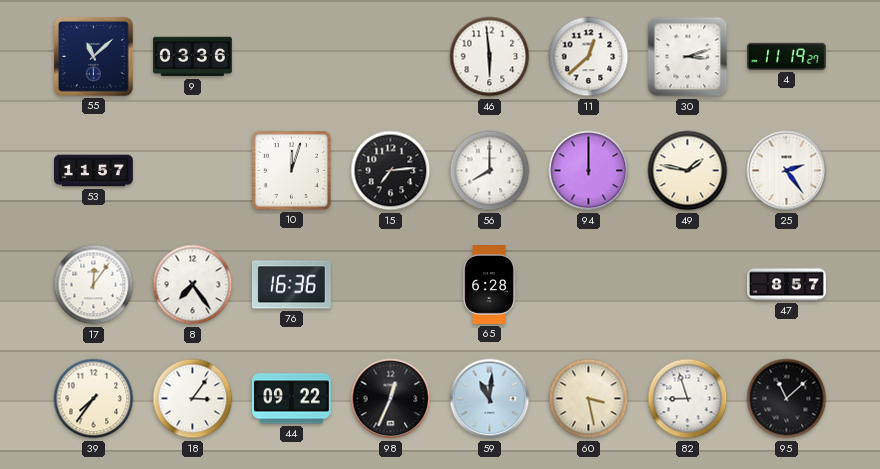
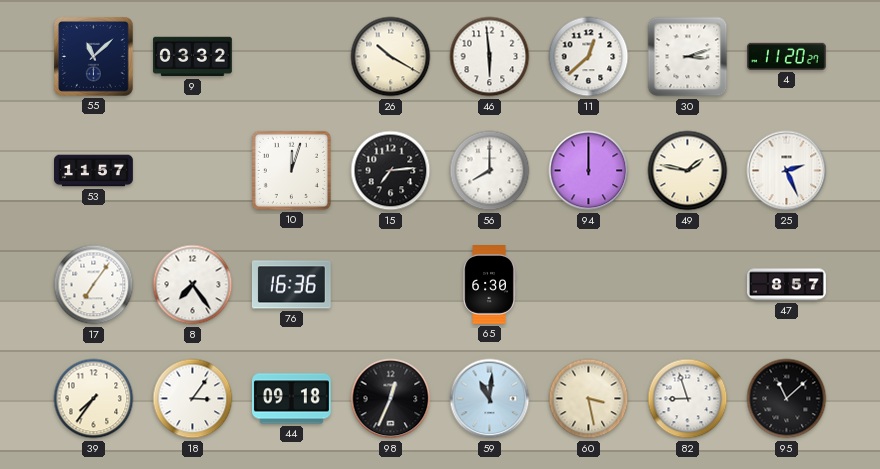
9: 03:36 -> 03:32 (193, 57)
26: none -> 10:20 (391, 57)
4: 11:19 -> 11:20 (787, 56)
25: 2:24 -> 2:26 (787, 171)
17: 12:06 -> 7:06 (94, 285)
65: 6:28 -> 6:30 (489, 285)
44: 09:22 -> 09:18 (292, 399)
